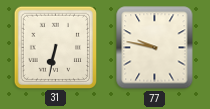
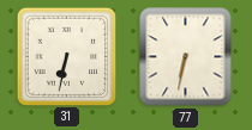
77: 9:47 -> 6:32 (186, 57)
